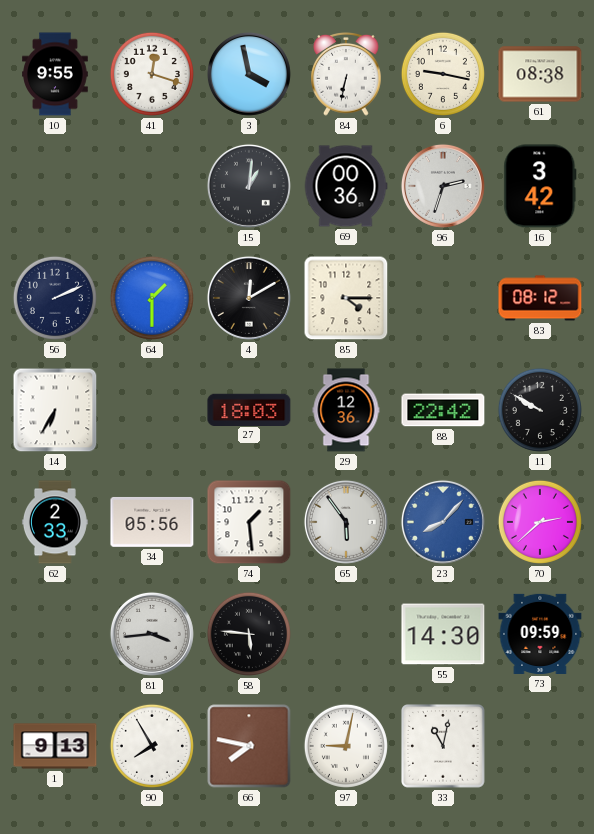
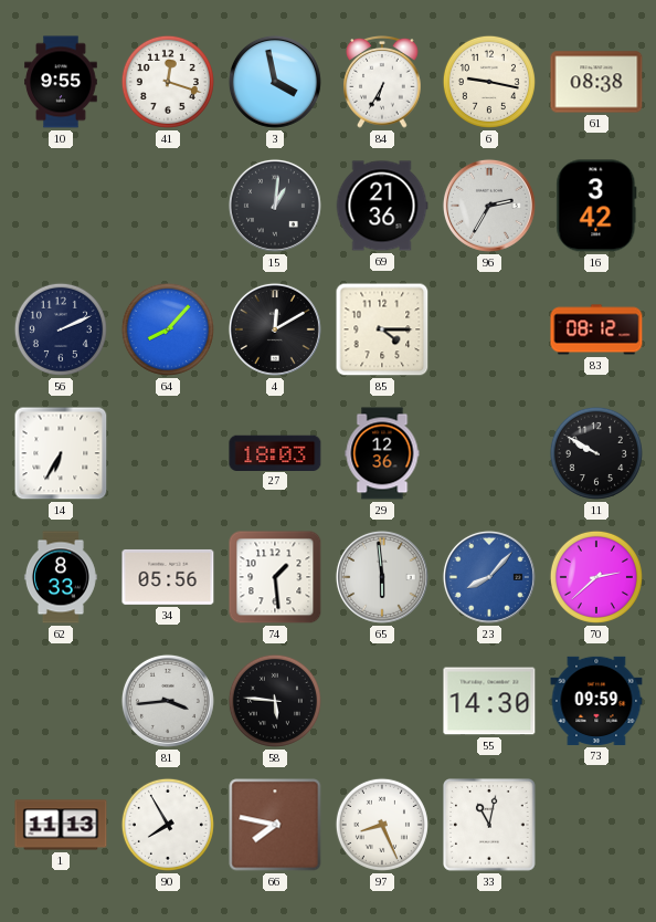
84: 6:32 -> 6:35 (382, 83)
69: 00:36 -> 21:36 (382, 206)
96: 2:33 -> 2:35 (489, 206)
64: 1:30 -> 8:07 (168, 329)
88: 22:42 -> none (443, 410)
62: 2:33 -> 8:33 (61, 577)
65: 5:54 -> 5:59 (382, 577)
1: 9:13 -> 11:13 (61, 825)
97: 9:02 -> 8:26 (382, 825)
